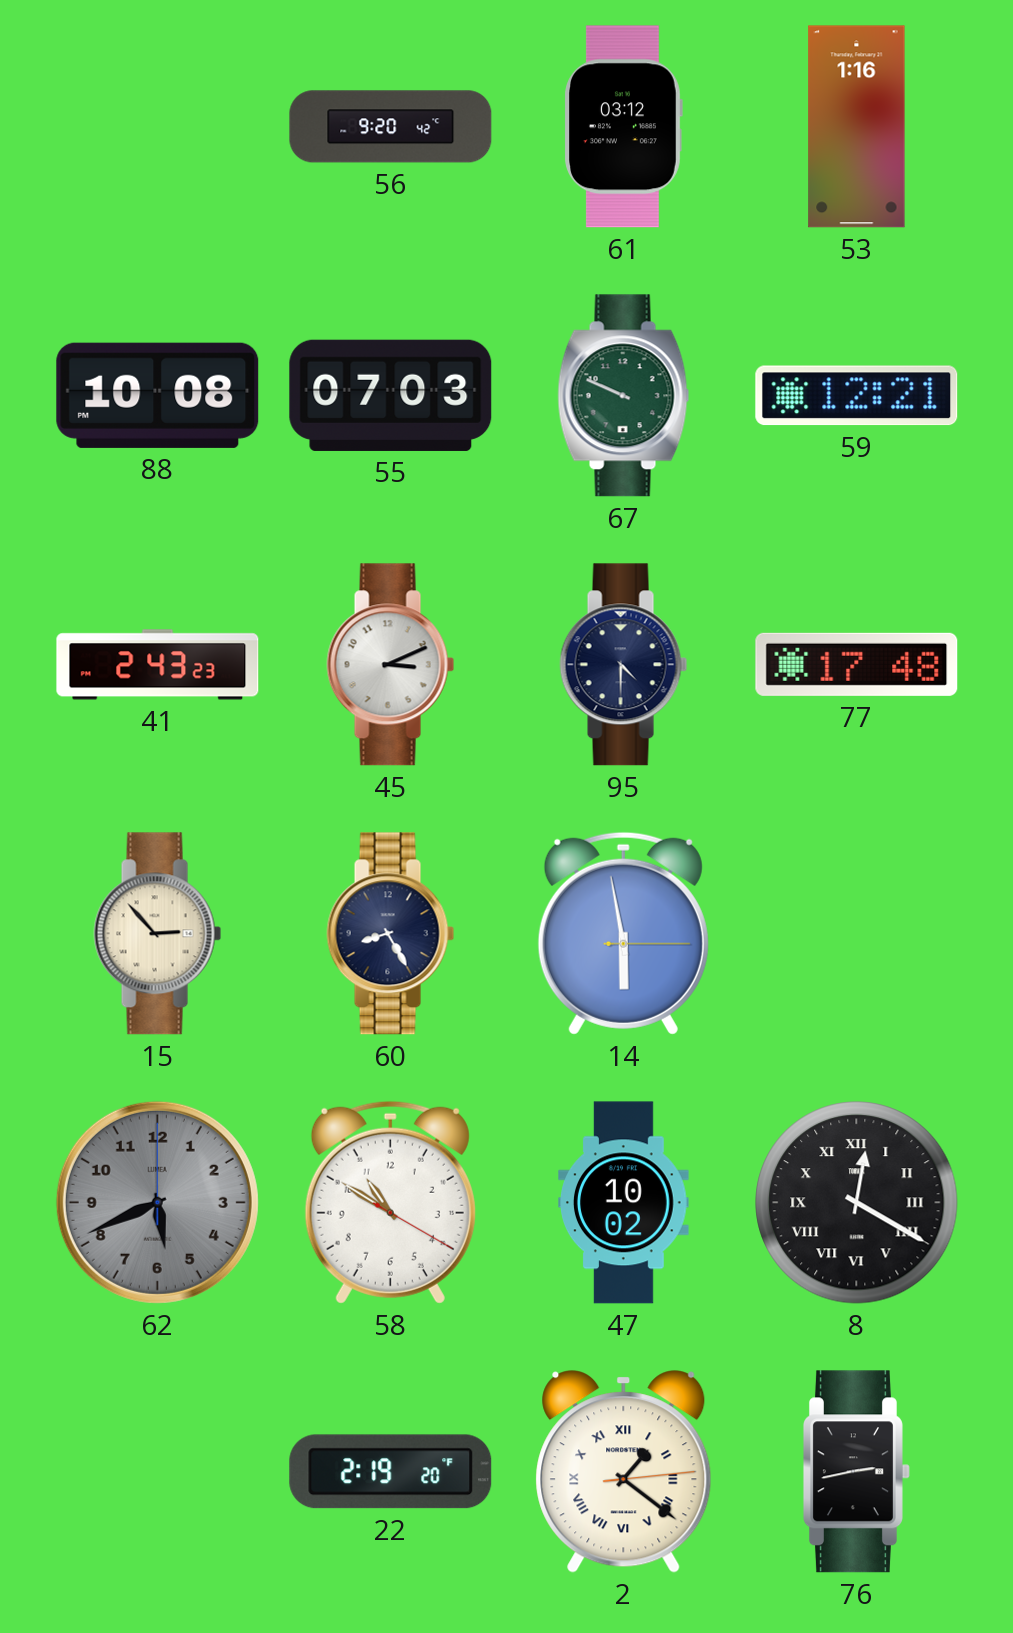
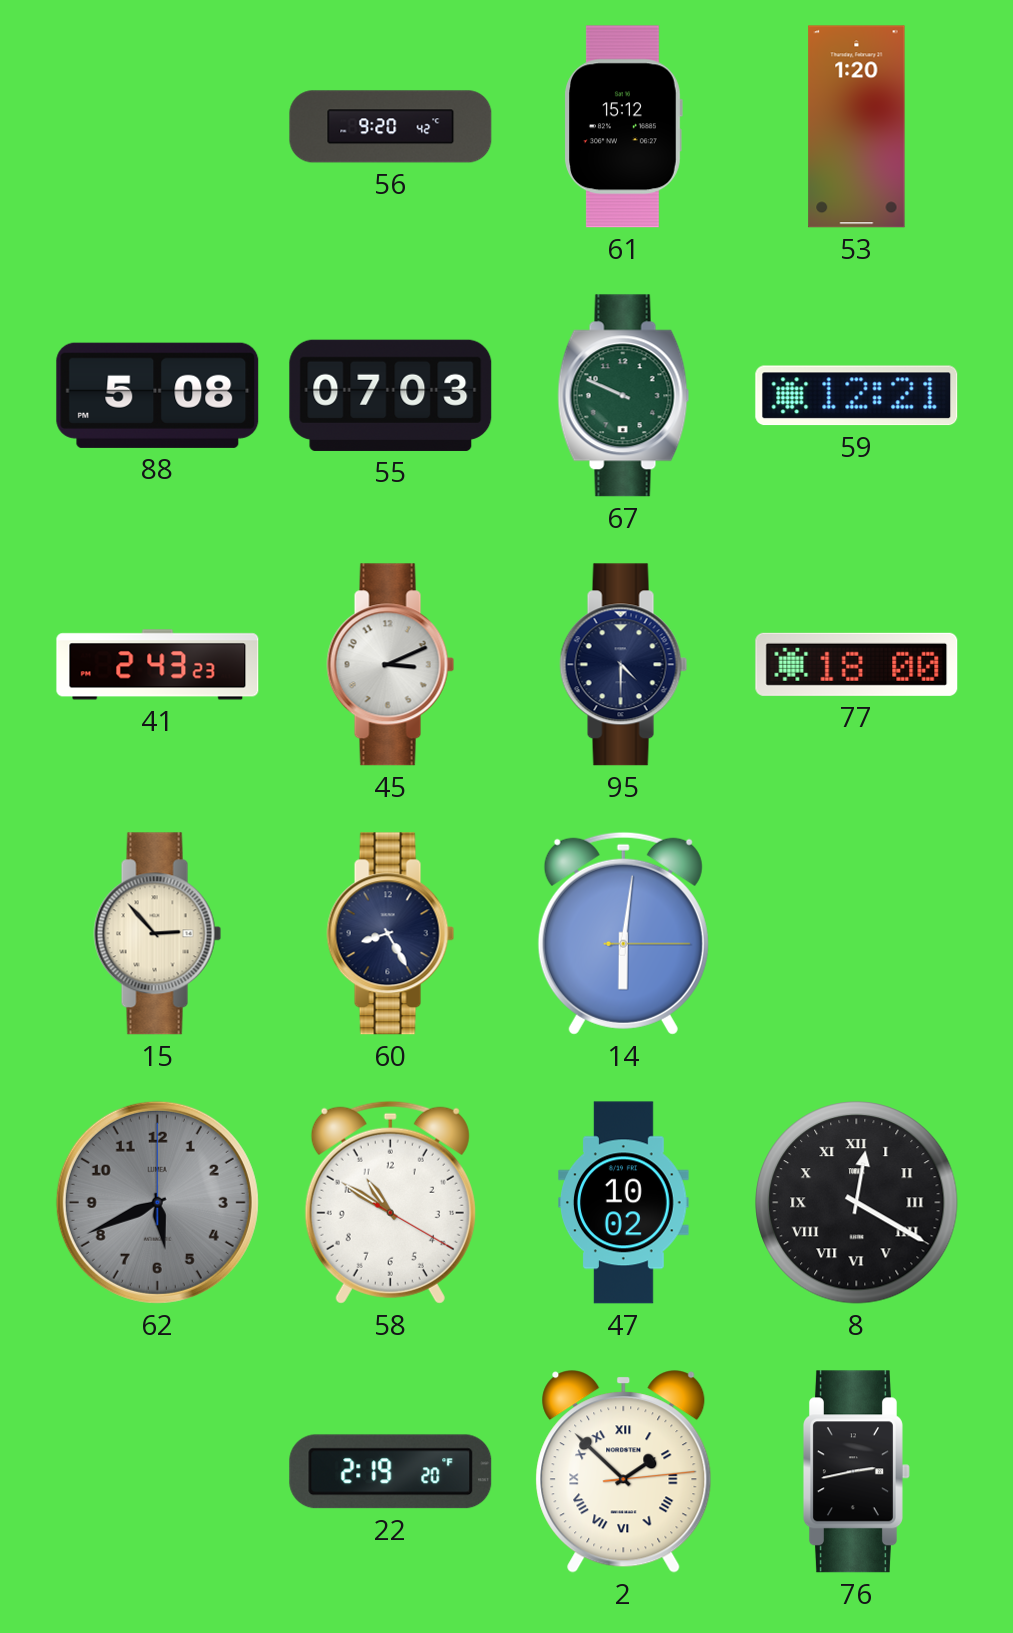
61: 03:12 -> 15:12 (623, 127)
53: 1:16 -> 1:20 (857, 127)
88: 10:08 -> 5:08 (158, 395)
77: 17:48 -> 18:00 (857, 664)
14: 5:58 -> 6:01 (623, 933)
2: 1:21 -> 1:52 (624, 1472)
